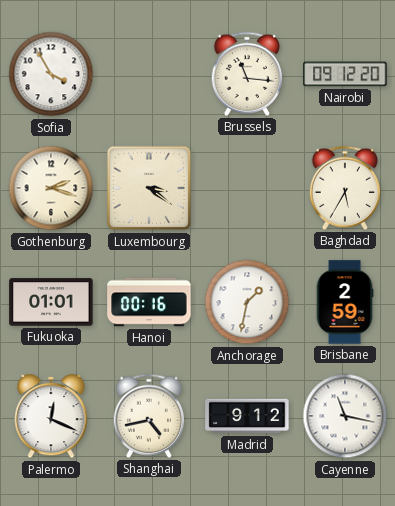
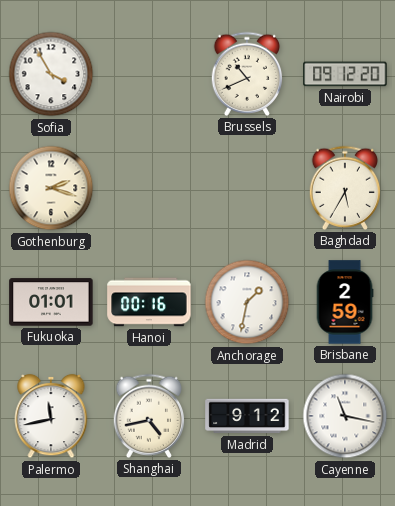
Brussels: 11:16 -> 10:41 (247, 74)
Luxembourg: 3:21 -> none (149, 188)
Palermo: 12:19 -> 11:43 (51, 416)
